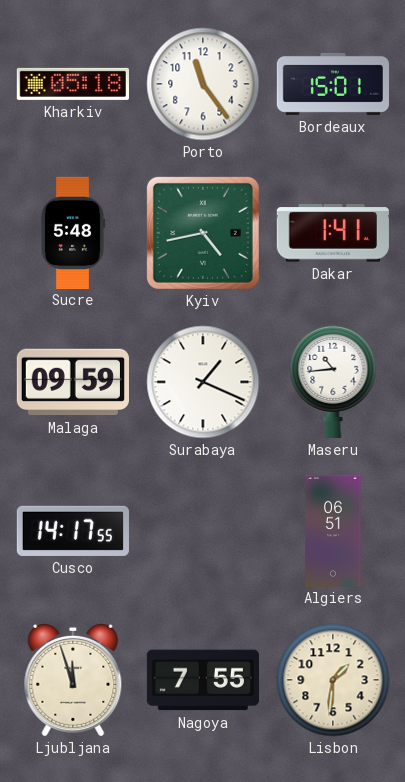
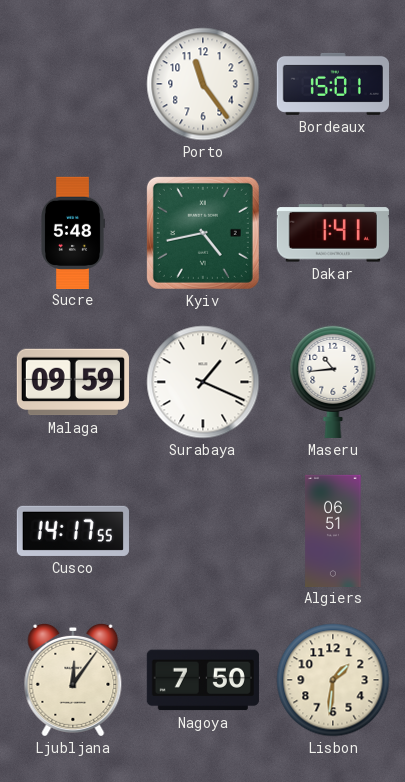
Kharkiv: 05:18 -> none (73, 84)
Ljubljana: 11:57 -> 12:06 (73, 680)
Nagoya: 7:55 -> 7:50 (203, 680)
